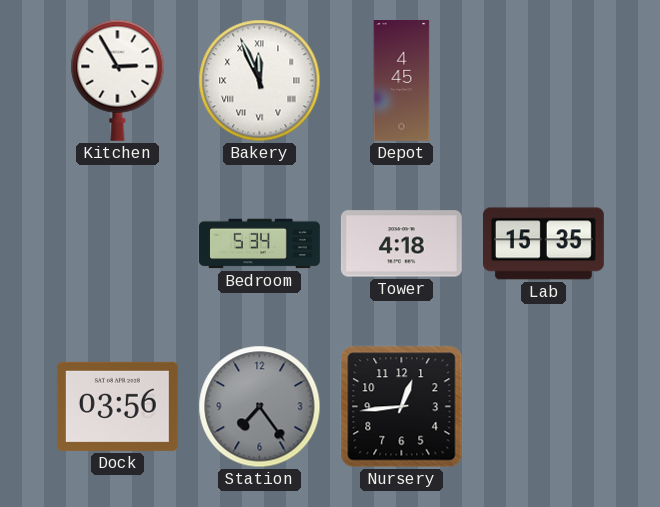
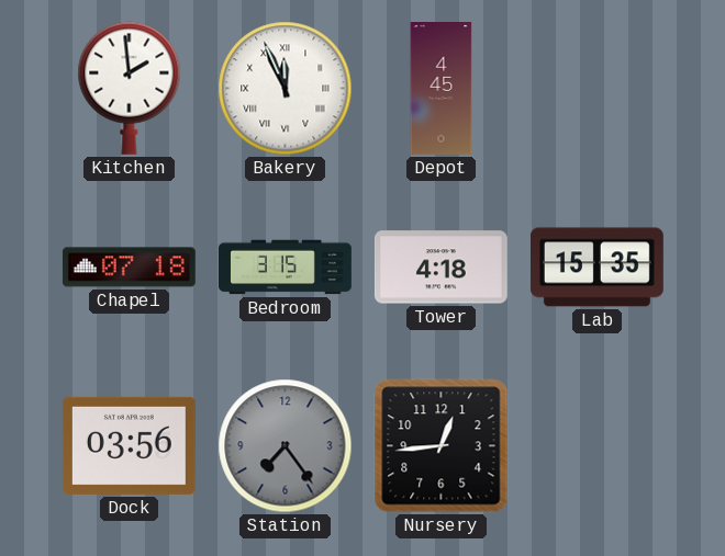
Kitchen: 2:55 -> 1:59 (130, 88)
Chapel: none -> 07:18 (129, 268)
Bedroom: 5:34 -> 3:15 (286, 268)
